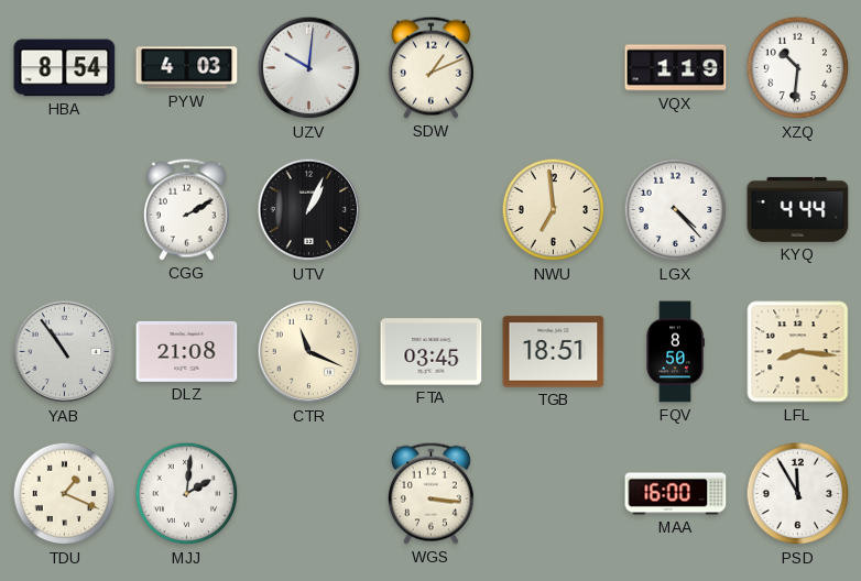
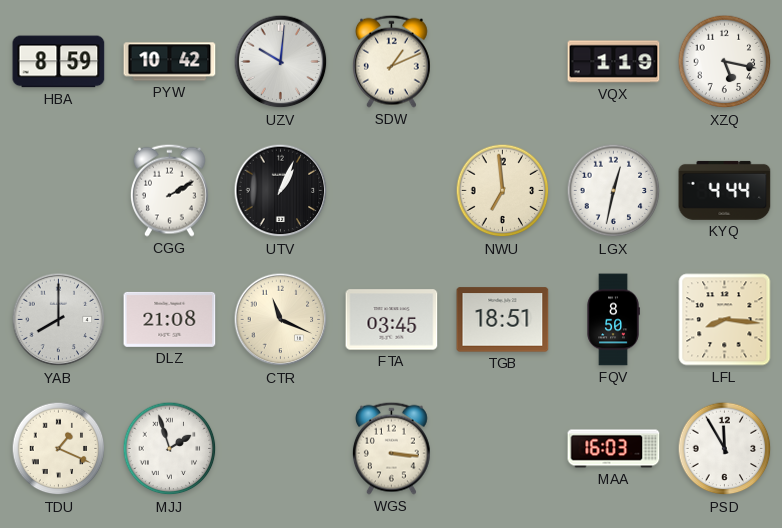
HBA: 8:54 -> 8:59 (59, 62)
PYW: 4:03 -> 10:42 (170, 62)
XZQ: 10:31 -> 5:17 (725, 62)
LGX: 4:23 -> 12:32 (614, 191)
YAB: 10:54 -> 8:00 (59, 320)
MJJ: 2:01 -> 1:57 (170, 449)
MAA: 16:00 -> 16:03 (614, 449)
